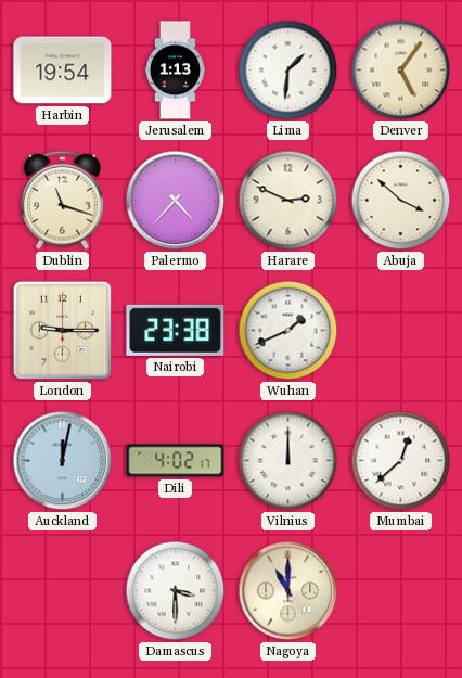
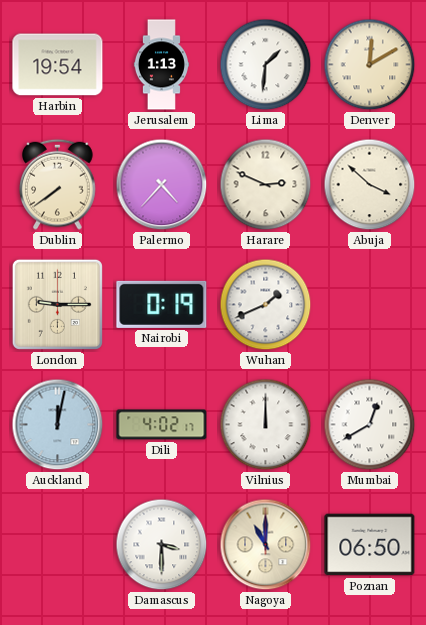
Denver: 5:06 -> 12:10 (370, 65)
Dublin: 11:18 -> 7:39 (58, 184)
Nairobi: 23:38 -> 0:19 (162, 304)
Mumbai: 12:38 -> 12:40 (370, 425)
Poznan: none -> 06:50 (370, 545)
